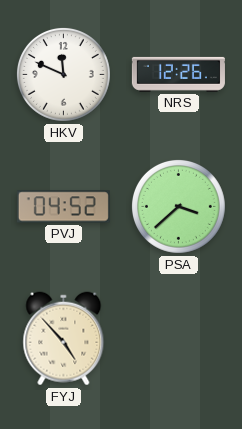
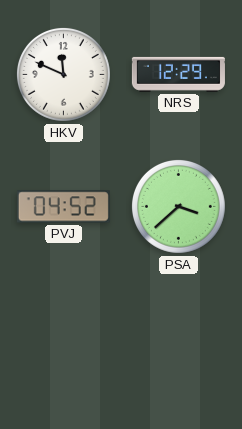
NRS: 12:26 -> 12:29 (178, 74)
FYJ: 4:53 -> none (64, 339)
